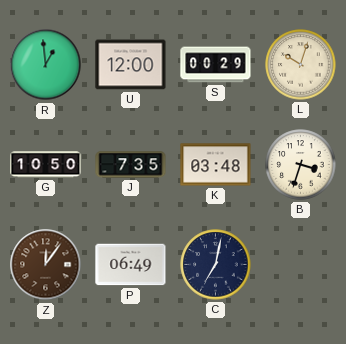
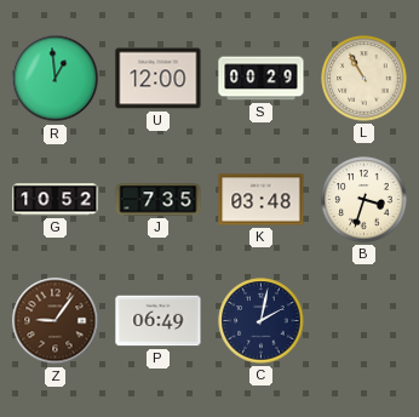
L: 10:03 -> 10:55 (365, 79)
G: 10:50 -> 10:52 (56, 200)
Z: 12:06 -> 9:06 (56, 321)
C: 7:02 -> 2:02 (262, 321)
